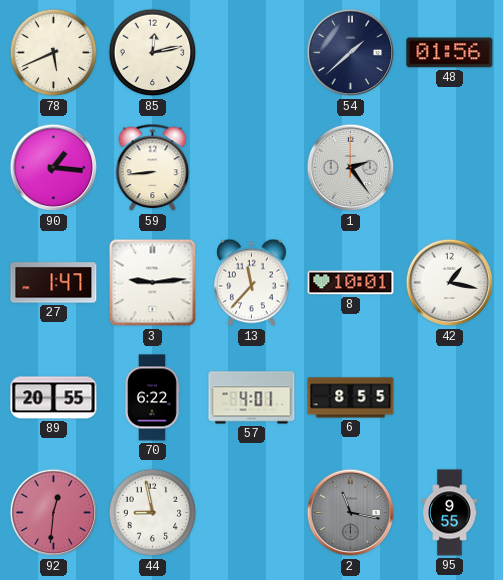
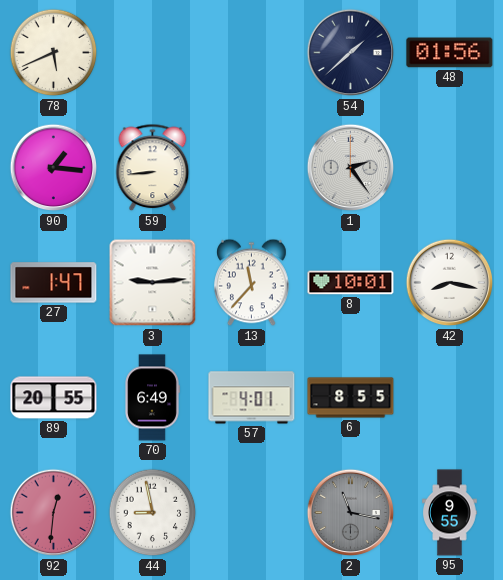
85: 12:13 -> none (153, 53)
42: 1:17 -> 8:17 (450, 283)
70: 6:22 -> 6:49 (152, 398)
